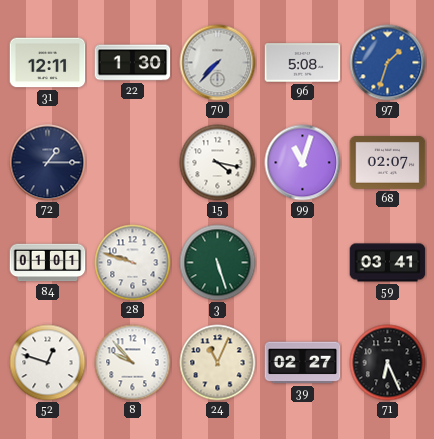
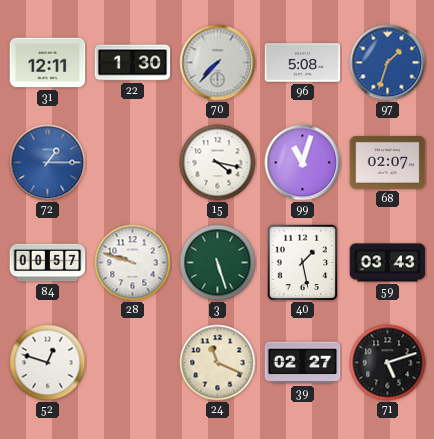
72 dial: navy -> blue (48, 163)
84: 01:01 -> 00:57 (48, 263)
40: none -> 1:28 (302, 262)
59: 03:41 -> 03:43 (388, 263)
8: 9:53 -> none (133, 363)
24: 11:04 -> 11:19 (218, 363)
71: 6:26 -> 5:12 (388, 363)
